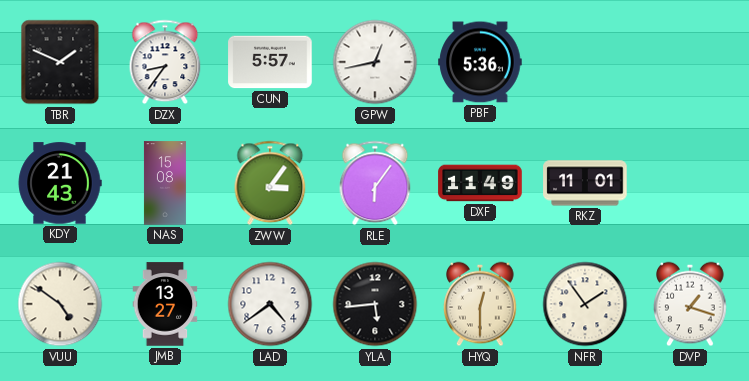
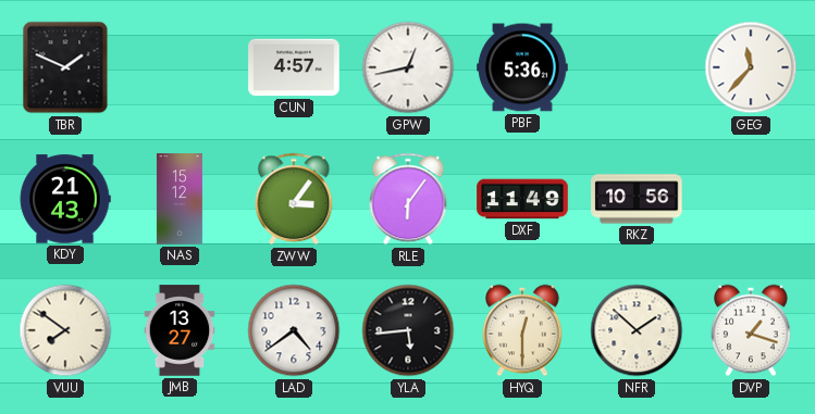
DZX: 8:36 -> none (165, 62)
CUN: 5:57 -> 4:57 (294, 67)
GEG: none -> 11:37 (751, 67)
NAS: 15:08 -> 15:12 (180, 199)
RKZ: 11:01 -> 10:56 (637, 199)
VUU: 4:51 -> 7:51 (65, 330)
NFR: 1:54 -> 1:52 (637, 330)
